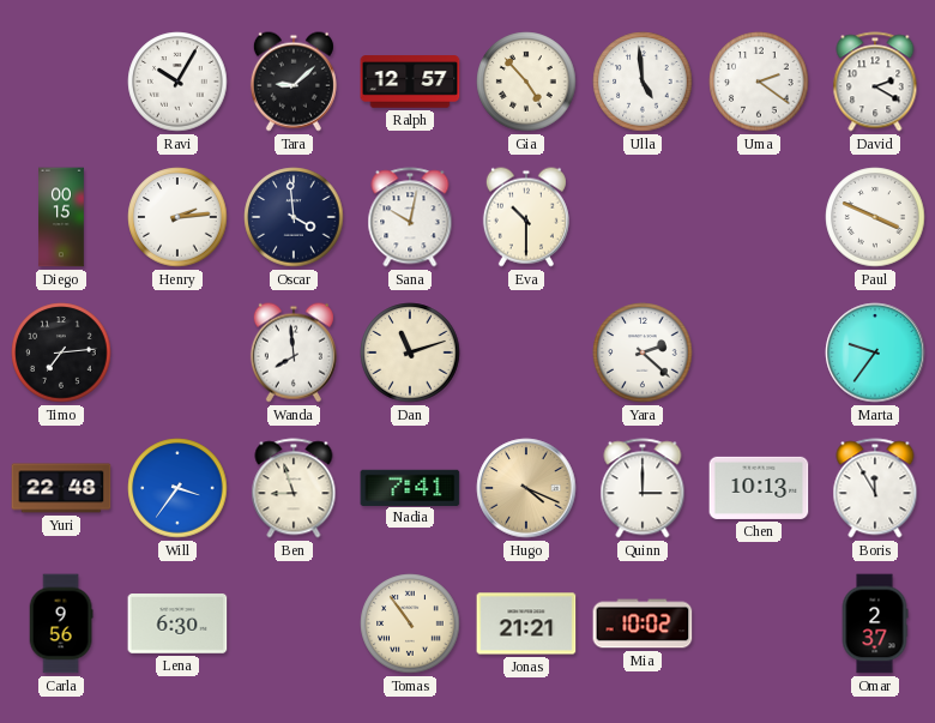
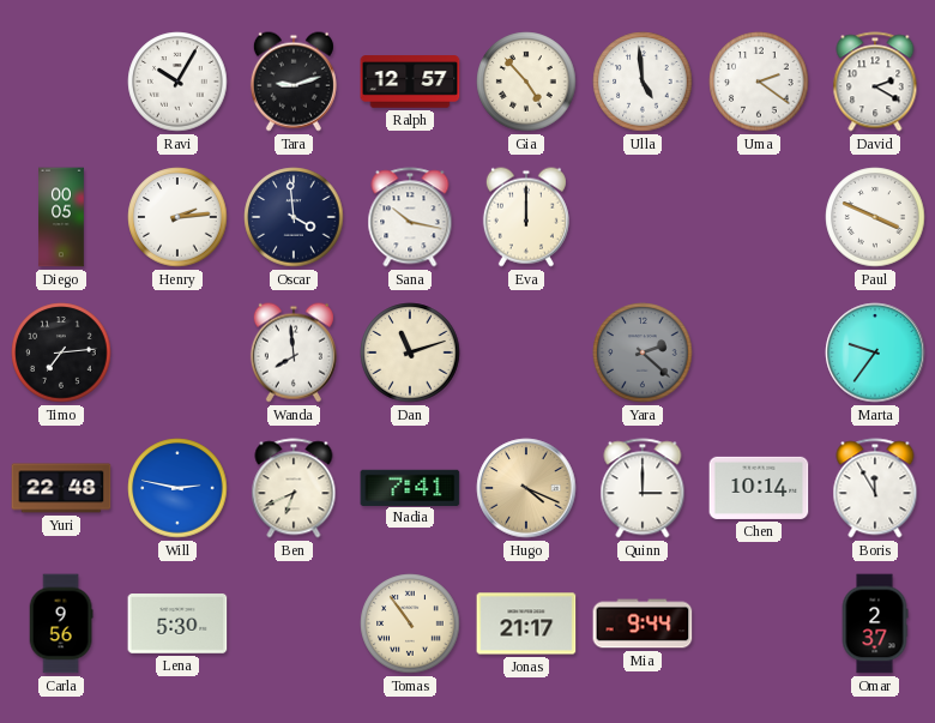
Tara: 9:08 -> 9:12 (294, 82)
Diego: 00:15 -> 00:05 (61, 217)
Sana: 10:02 -> 10:17 (410, 217)
Eva: 10:30 -> 12:00 (526, 217)
Yara dial: white -> grey (643, 353)
Will: 3:36 -> 2:47 (177, 488)
Ben: 8:57 -> 6:41 (294, 488)
Chen: 10:13 -> 10:14 (759, 488)
Lena: 6:30 -> 5:30 (177, 623)
Jonas: 21:21 -> 21:17 (526, 623)
Mia: 10:02 -> 9:44 (643, 623)
